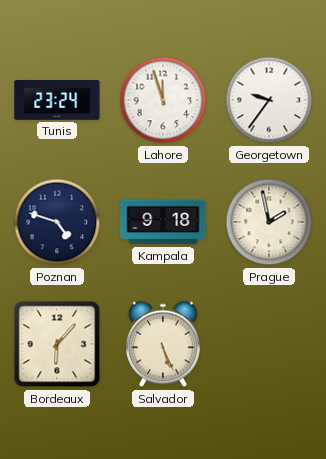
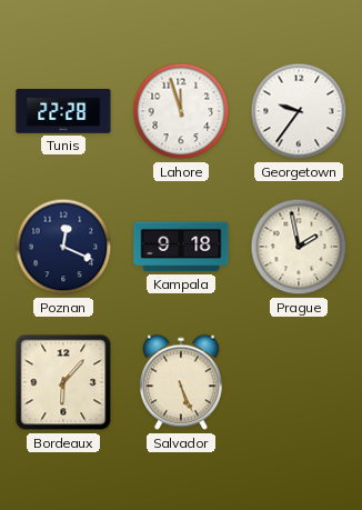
Tunis: 23:24 -> 22:28 (63, 112)
Poznan: 4:48 -> 12:19 (63, 247)
